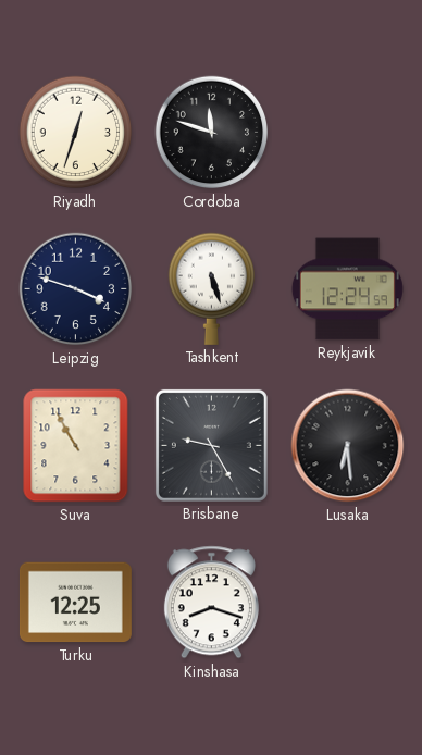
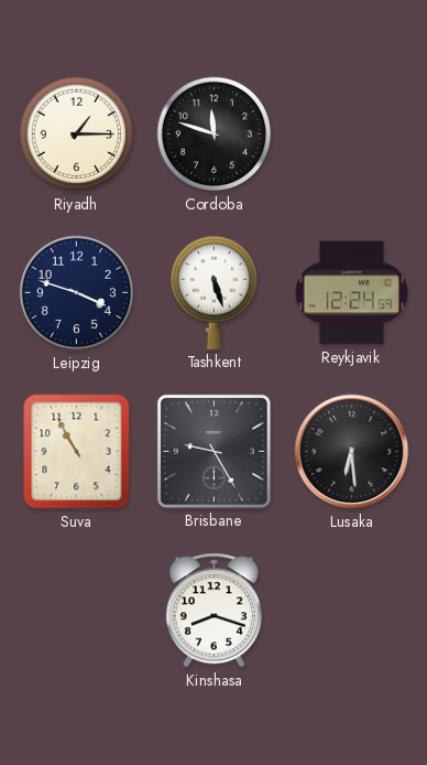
Riyadh: 12:33 -> 1:15 (77, 134)
Turku: 12:25 -> none (75, 603)
